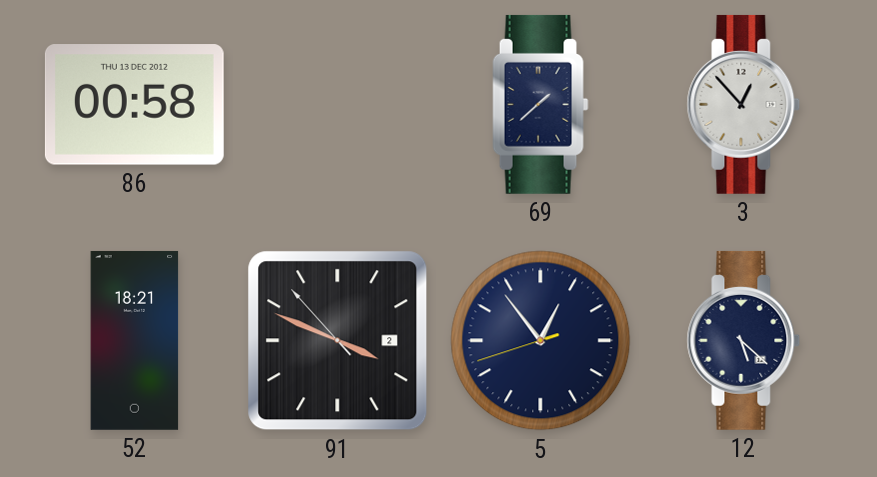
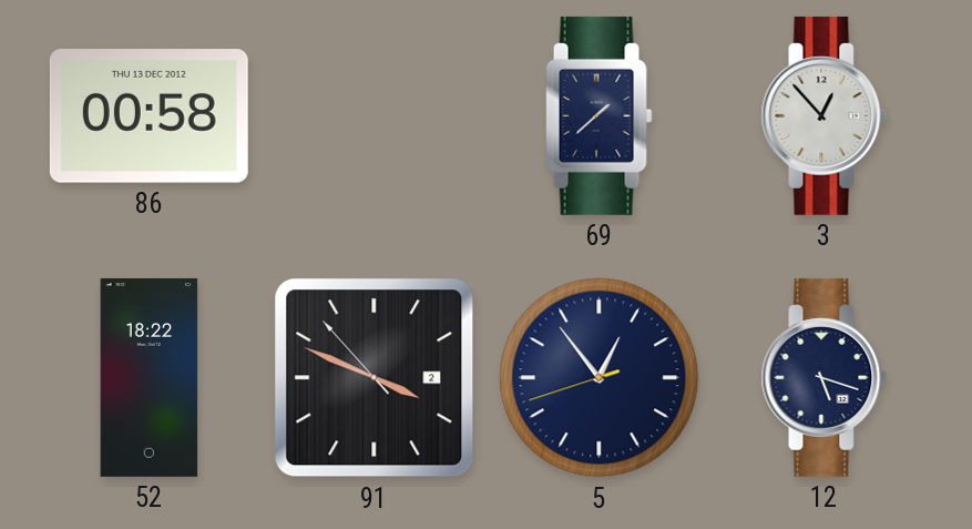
52: 18:21 -> 18:22 (150, 377)
12: 5:22 -> 5:18 (825, 377)
